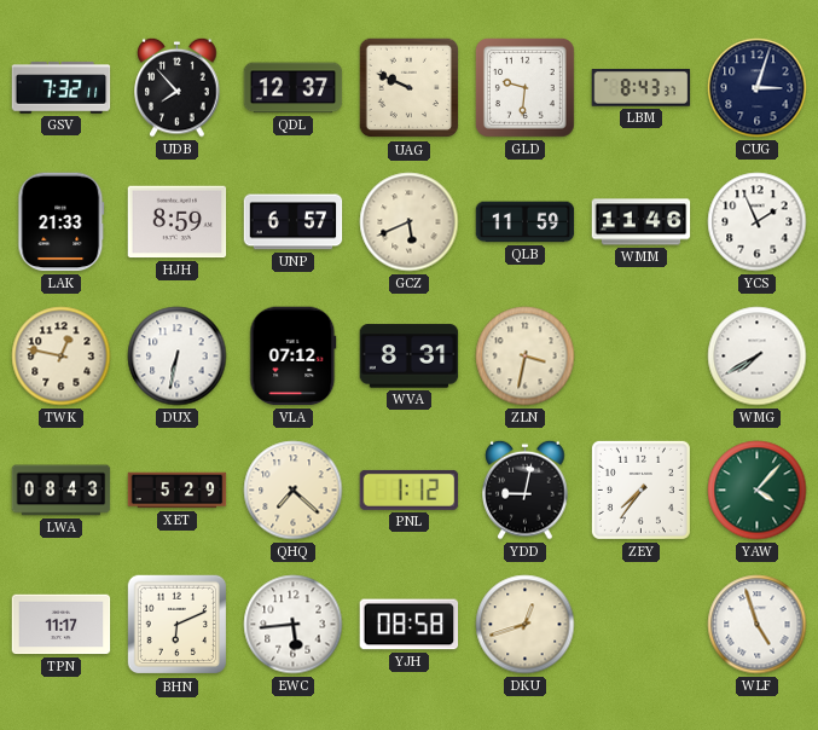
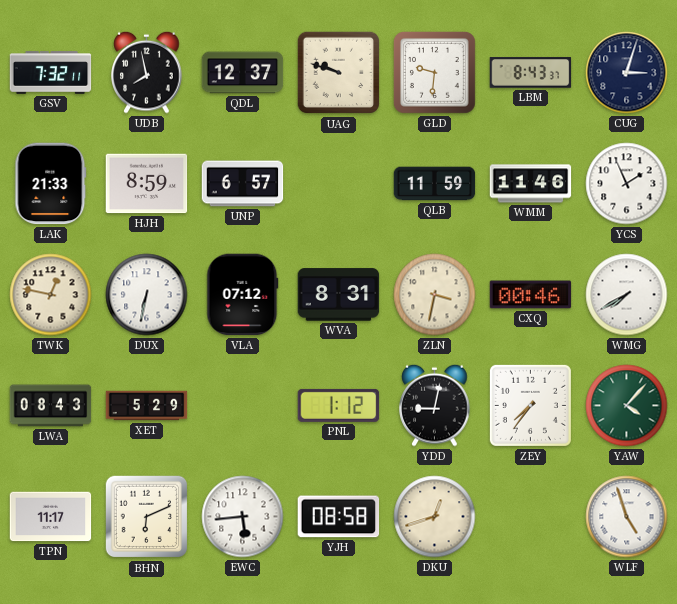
UDB: 7:53 -> 7:58 (147, 72)
UAG: 9:49 -> 9:48 (339, 73)
GCZ: 5:41 -> none (410, 222)
CXQ: none -> 00:46 (531, 295)
QHQ: 7:22 -> none (294, 491)
